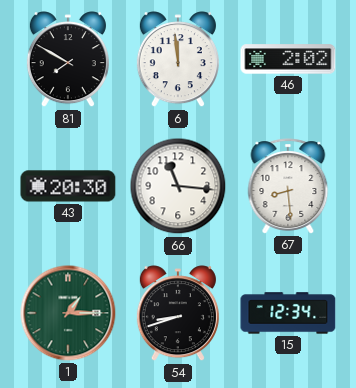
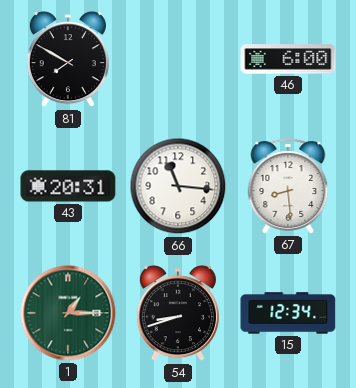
6: 11:59 -> none (178, 60)
46: 2:02 -> 6:00 (288, 59)
43: 20:30 -> 20:31 (68, 186)
